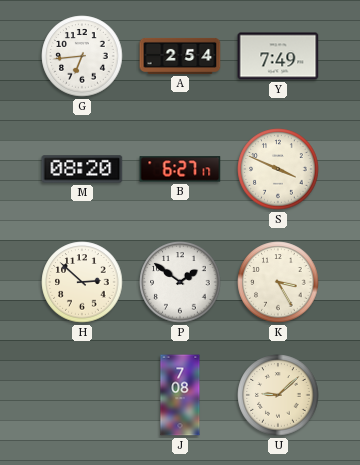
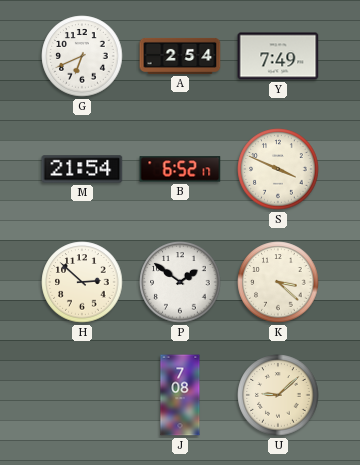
G: 6:44 -> 6:41 (82, 56)
M: 08:20 -> 21:54 (82, 169)
B: 6:27 -> 6:52 (180, 169)
K: 3:25 -> 3:22 (278, 282)
